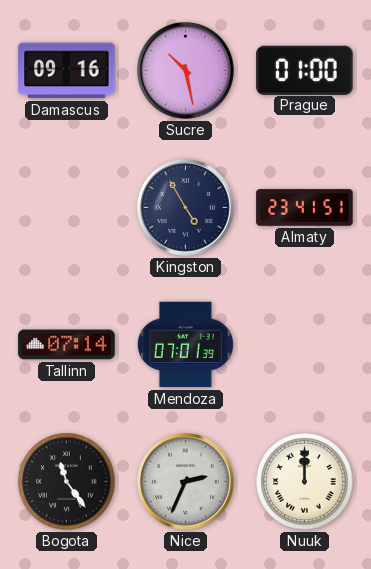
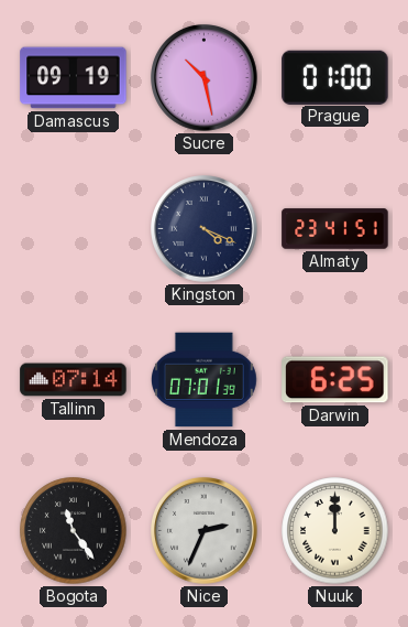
Damascus: 09:16 -> 09:19 (74, 78)
Kingston: 4:55 -> 4:19 (205, 229)
Darwin: none -> 6:25 (335, 380)
